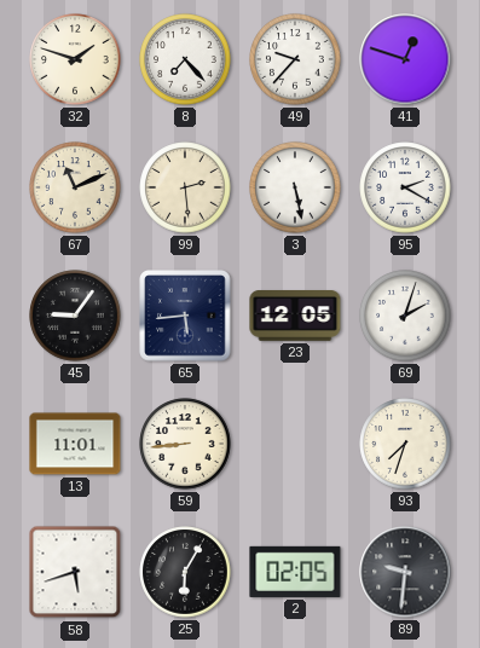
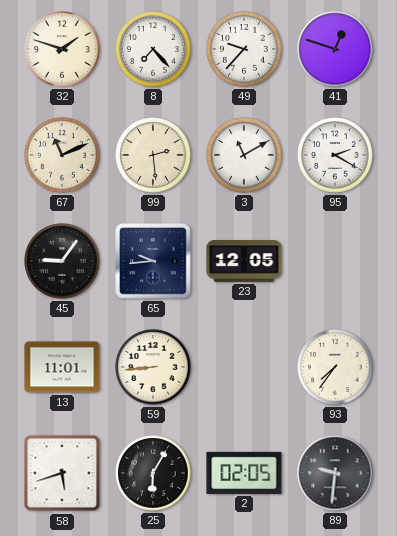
3: 5:28 -> 11:10 (244, 155)
65: 5:44 -> 9:44 (153, 261)
69: 2:03 -> none (405, 316)
93: 7:33 -> 7:36 (335, 367)
